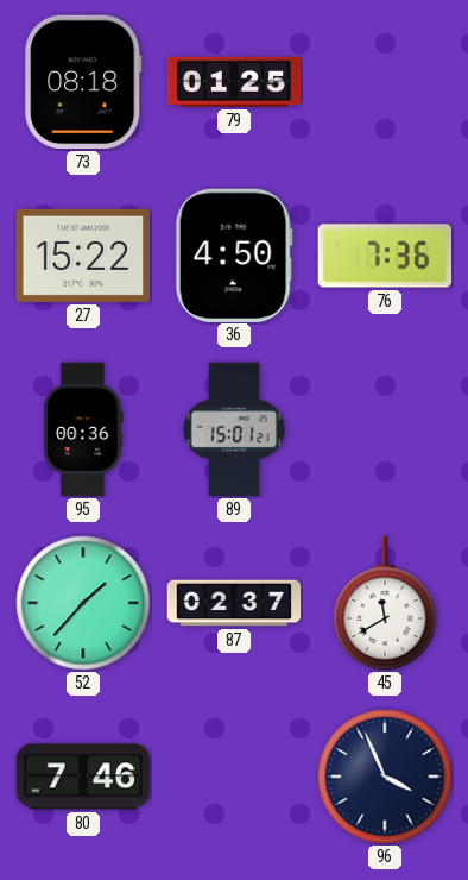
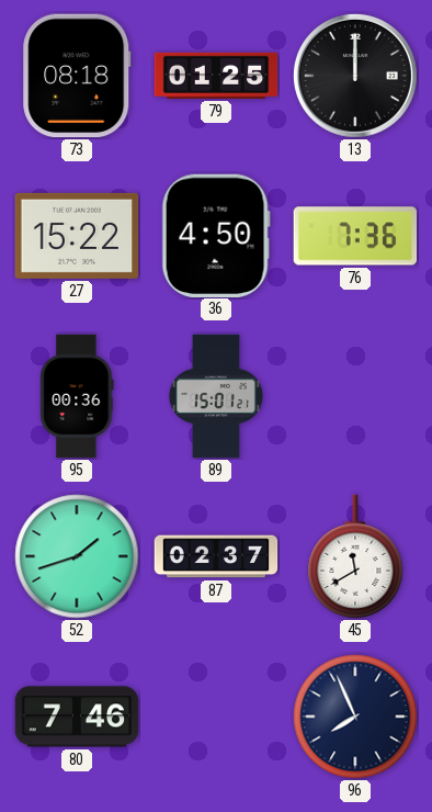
13: none -> 12:00 (355, 76)
52: 1:37 -> 1:42 (77, 556)
96: 3:56 -> 7:56 (355, 717)
